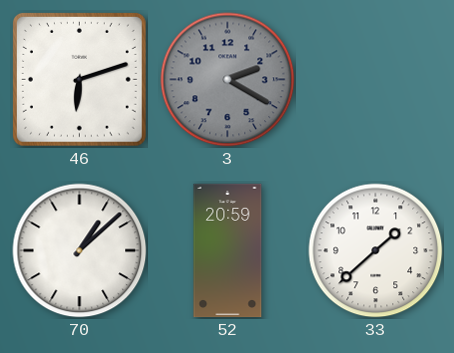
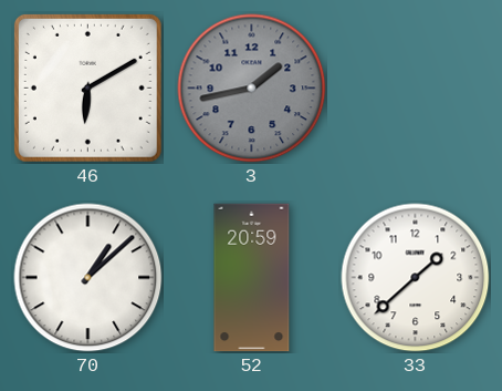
46: 6:12 -> 6:10 (87, 88)
3: 2:20 -> 1:43 (252, 89)
